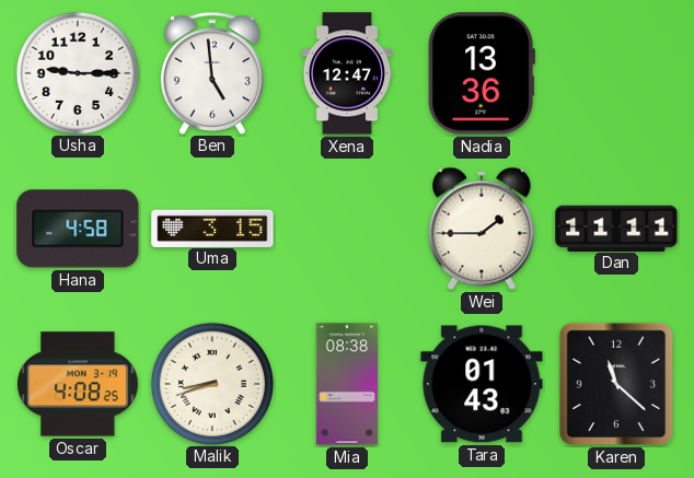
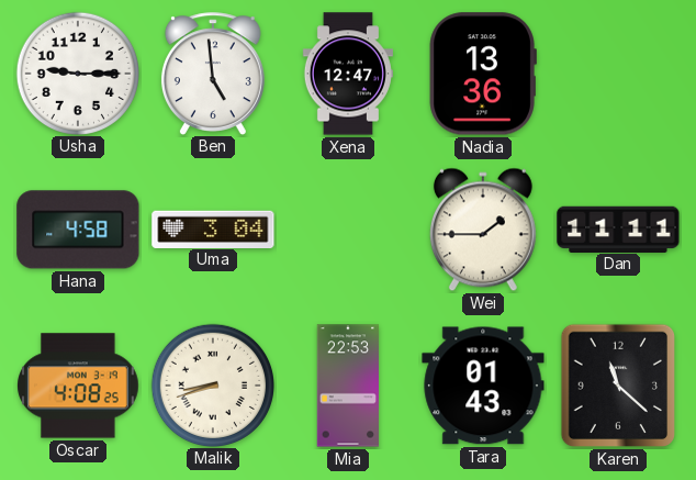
Uma: 3:15 -> 3:04 (213, 228)
Mia: 08:38 -> 22:53 (348, 386)
